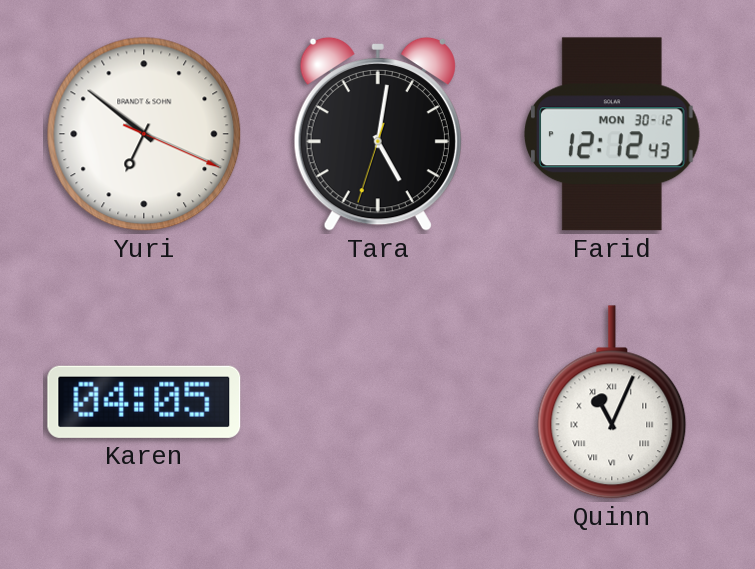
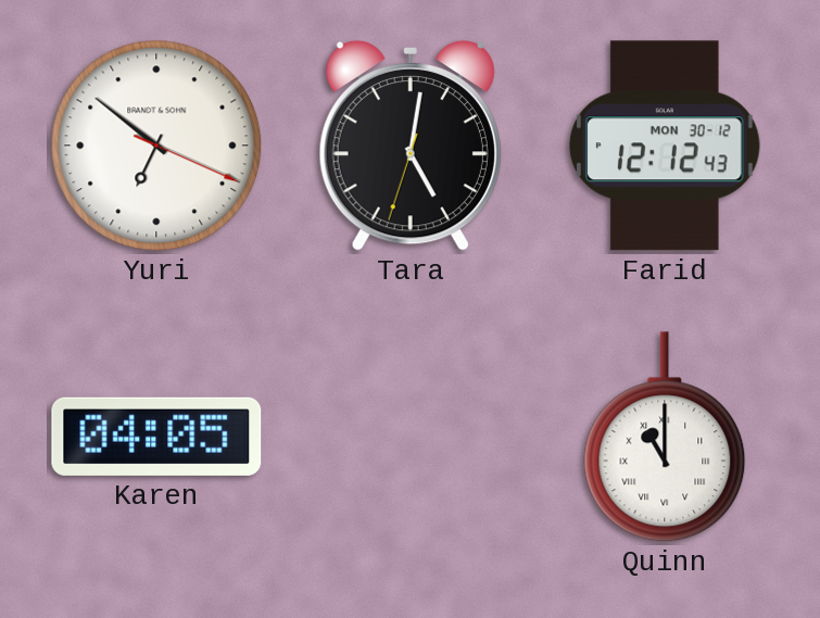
Quinn: 11:04 -> 11:00 (665, 437)
